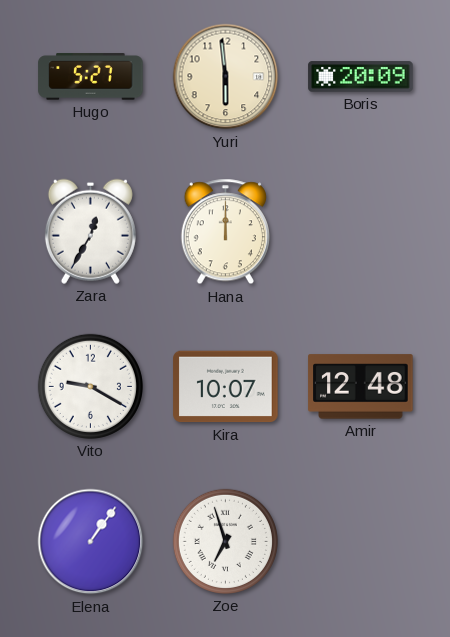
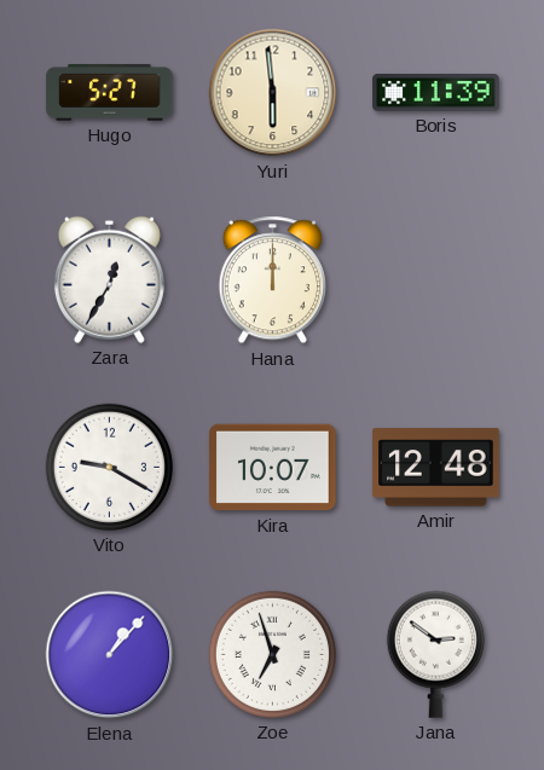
Boris: 20:09 -> 11:39 (436, 93)
Elena: 1:06 -> 1:07 (110, 655)
Jana: none -> 2:51 (435, 654)
